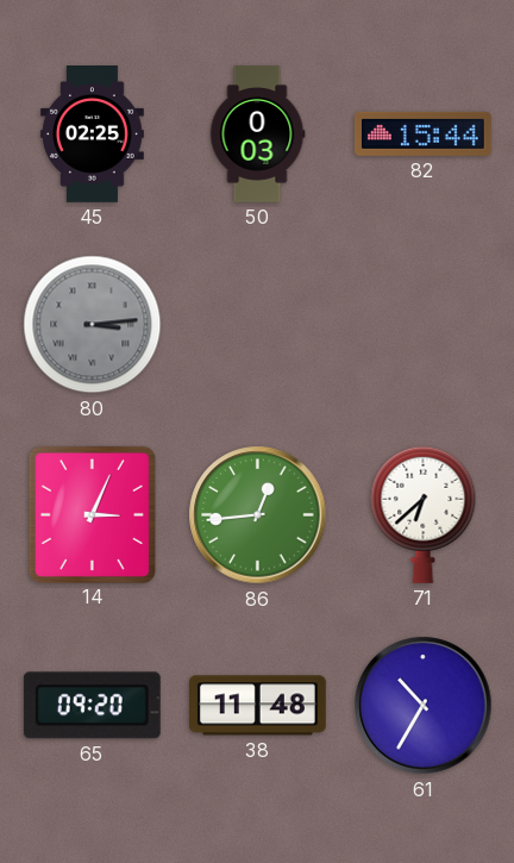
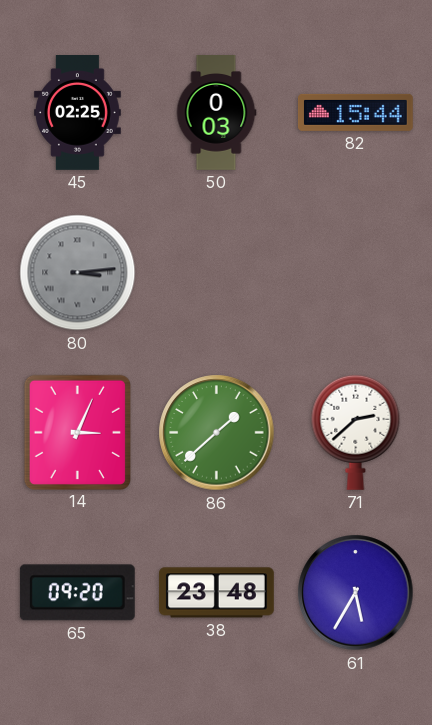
86: 12:44 -> 1:38 (217, 433)
71: 6:38 -> 2:38 (356, 432)
38: 11:48 -> 23:48 (216, 593)
61: 10:35 -> 5:35 (356, 593)
